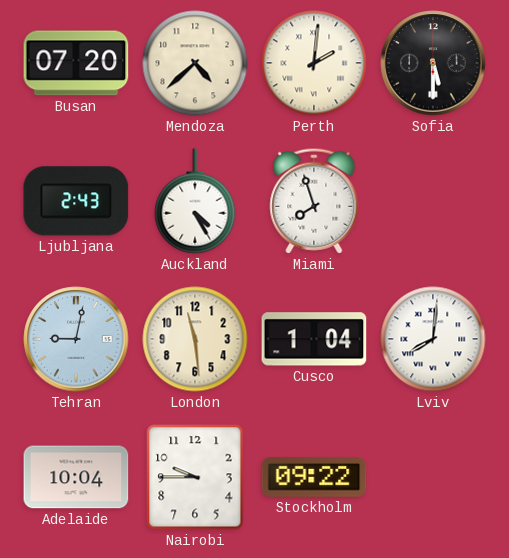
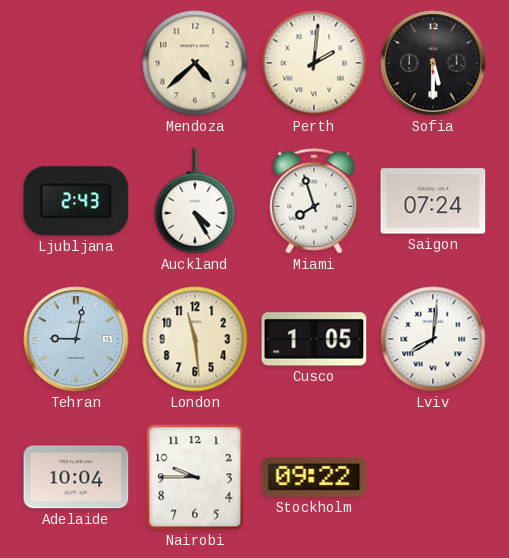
Busan: 07:20 -> none (76, 63)
Saigon: none -> 07:24 (433, 201)
Cusco: 1:04 -> 1:05 (314, 339)
